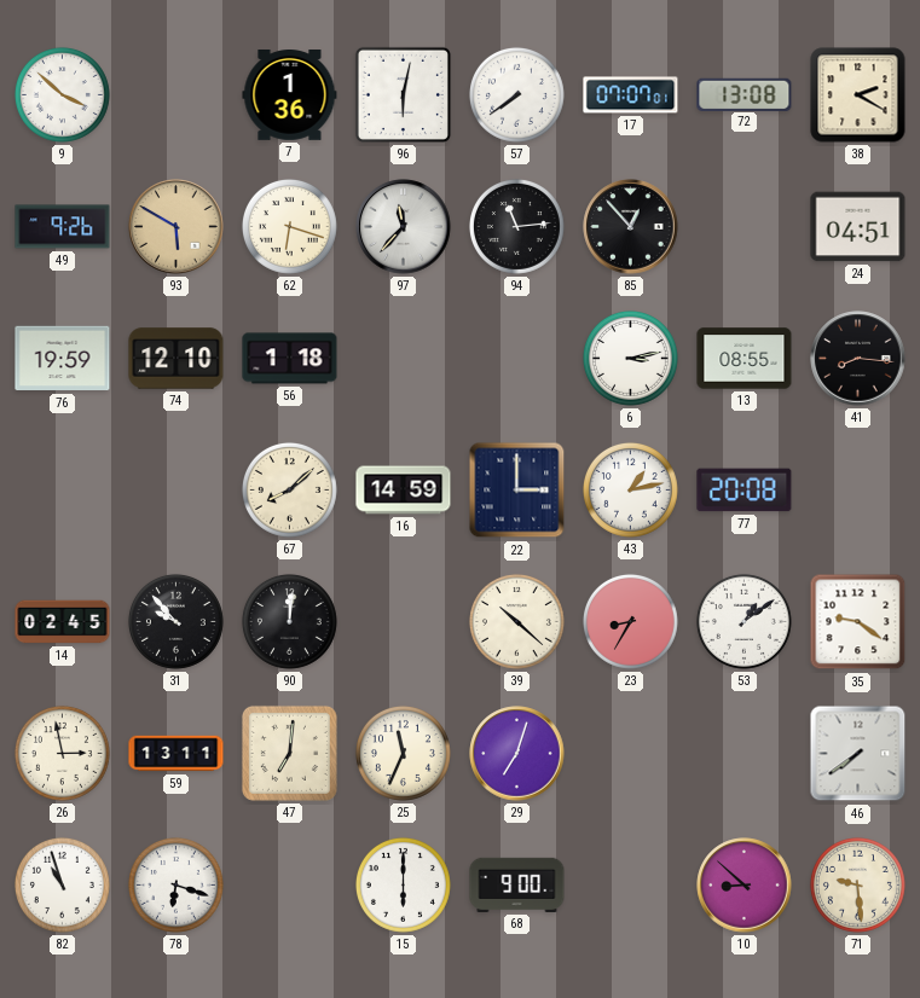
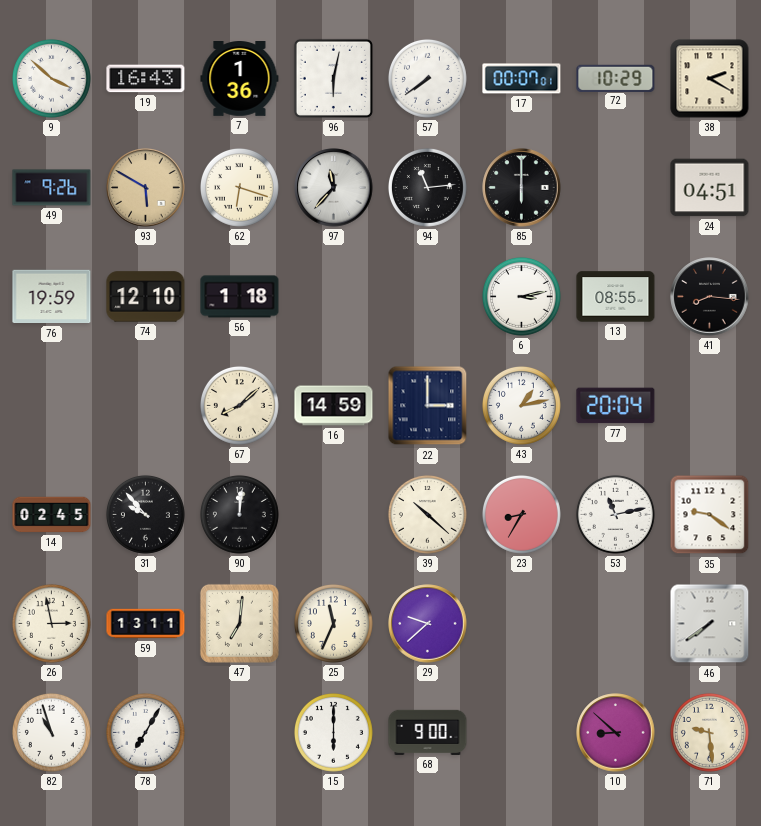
19: none -> 16:43 (146, 79)
17: 07:07 -> 00:07 (522, 79)
72: 13:08 -> 10:29 (616, 78)
85: 12:53 -> 6:00 (522, 188)
77: 20:08 -> 20:04 (616, 406)
53: 1:09 -> 11:13 (615, 514)
29: 7:03 -> 9:38 (428, 624)
78: 6:18 -> 7:05 (145, 732)
